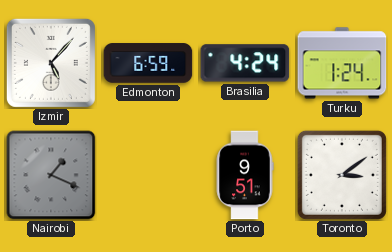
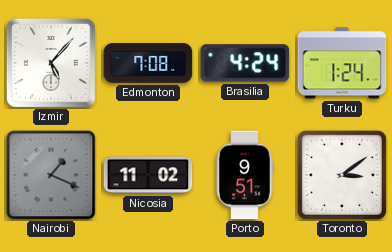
Edmonton: 6:59 -> 7:08 (148, 63)
Nicosia: none -> 11:02 (148, 175)
